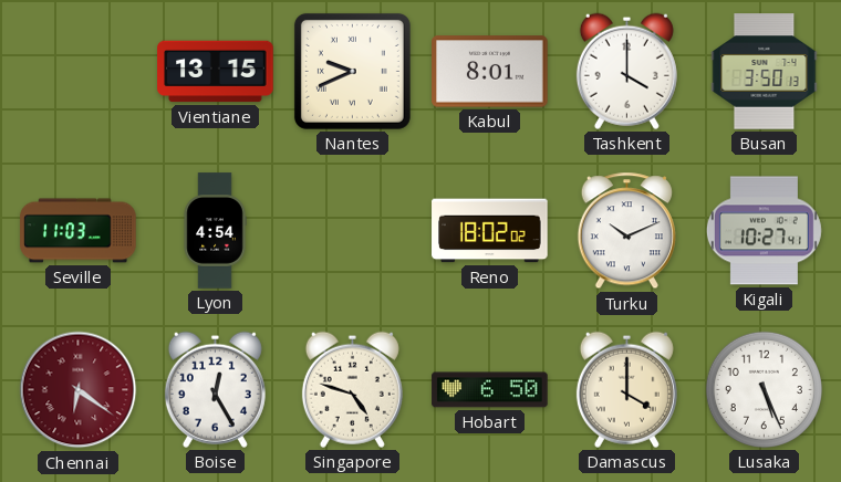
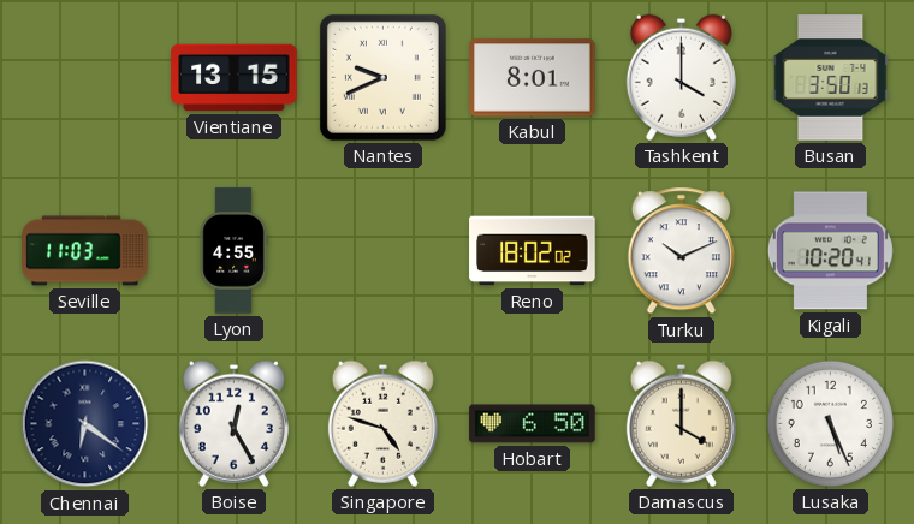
Lyon: 4:54 -> 4:55 (233, 251)
Kigali: 10:27 -> 10:20 (830, 251)
Chennai dial: burgundy -> navy (85, 424)
